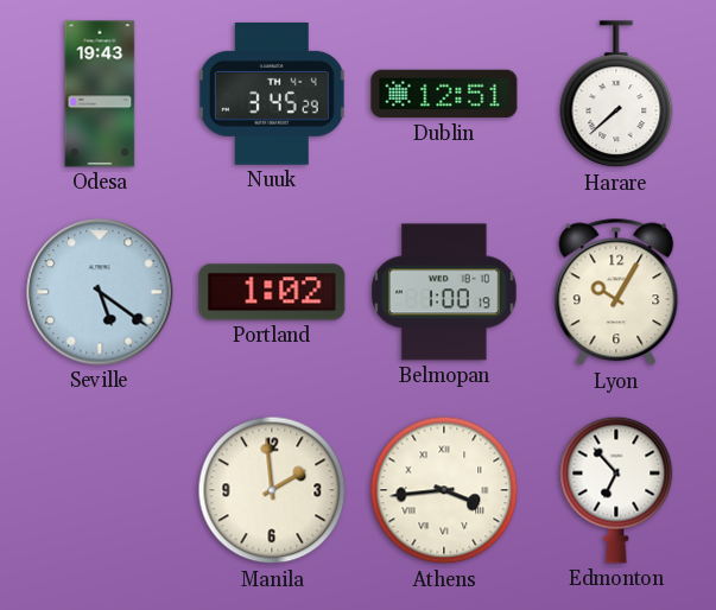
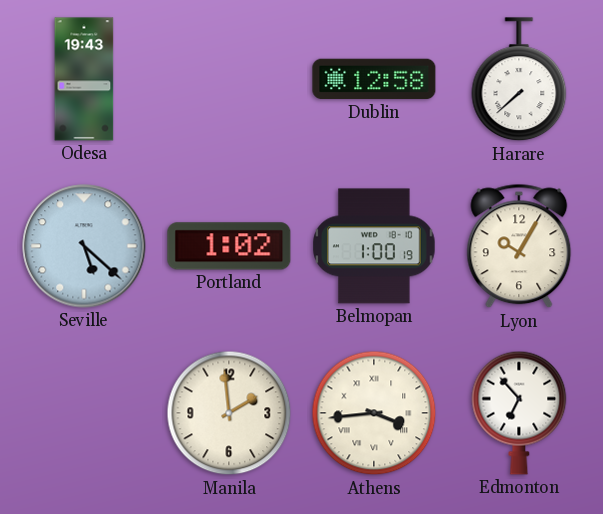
Nuuk: 3:45 -> none (272, 95)
Dublin: 12:51 -> 12:58 (374, 79)
Seville: 5:21 -> 5:22 (84, 246)
